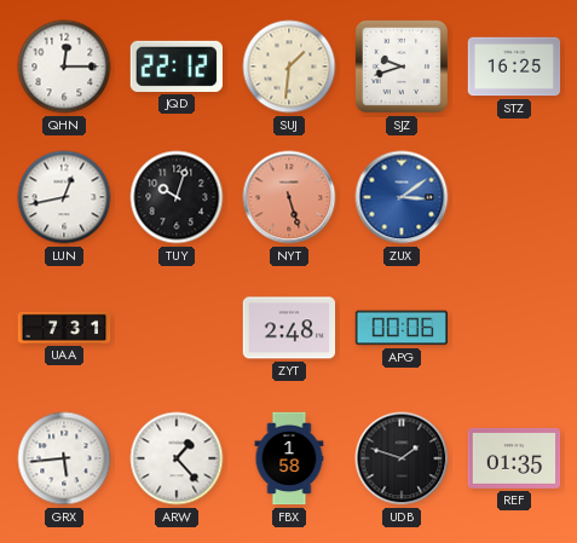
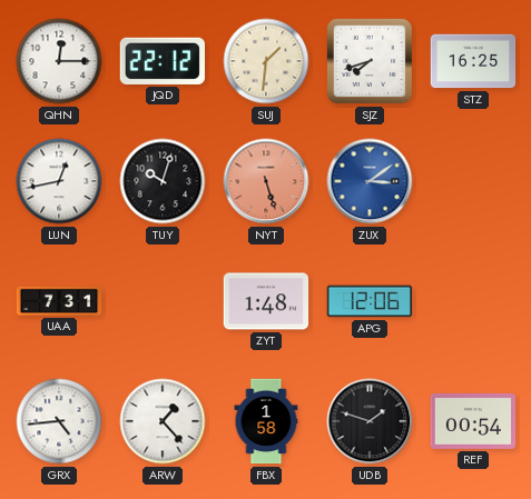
SJZ: 9:42 -> 7:42 (370, 61)
ZYT: 2:48 -> 1:48 (266, 301)
APG: 00:06 -> 12:06 (370, 301)
GRX: 5:44 -> 4:44 (59, 421)
REF: 01:35 -> 00:54 (473, 421)
